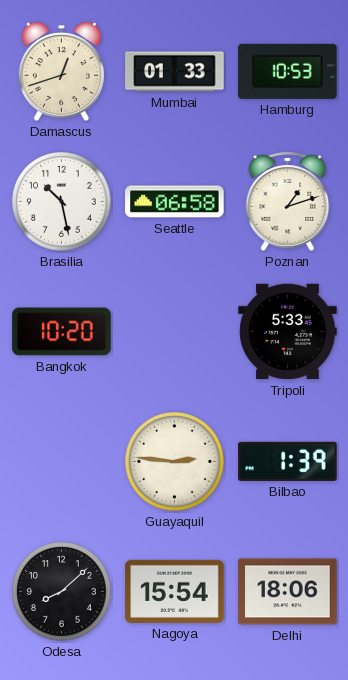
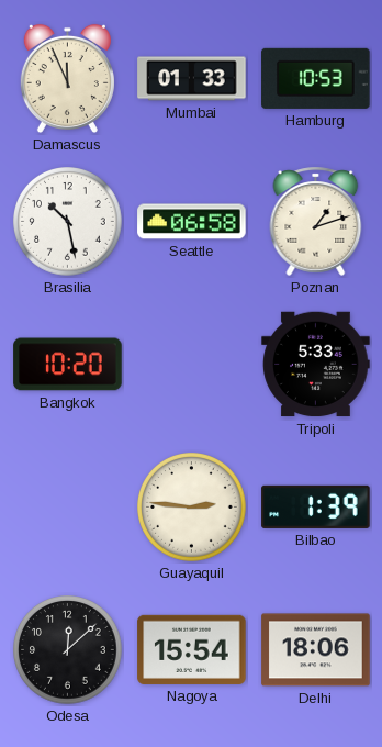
Damascus: 12:42 -> 11:56 (67, 79)
Odesa: 8:08 -> 12:08 (68, 650)
